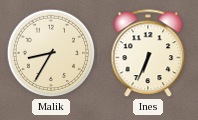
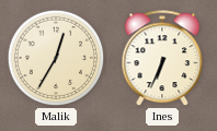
Malik: 8:35 -> 12:35 (56, 58)
